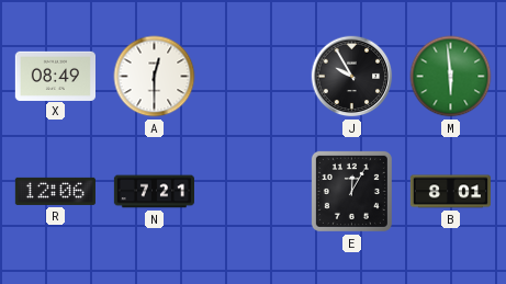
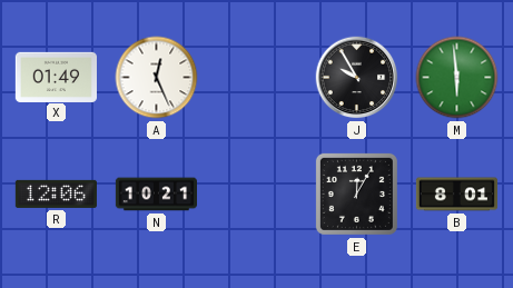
X: 08:49 -> 01:49 (56, 77)
A: 12:30 -> 12:26 (157, 78)
N: 7:21 -> 10:21 (156, 195)
